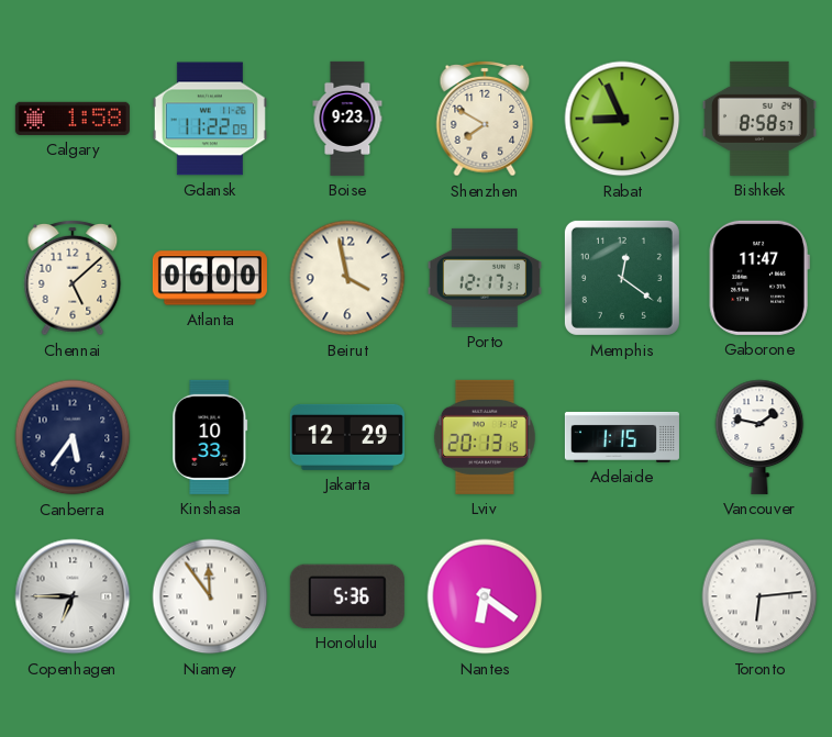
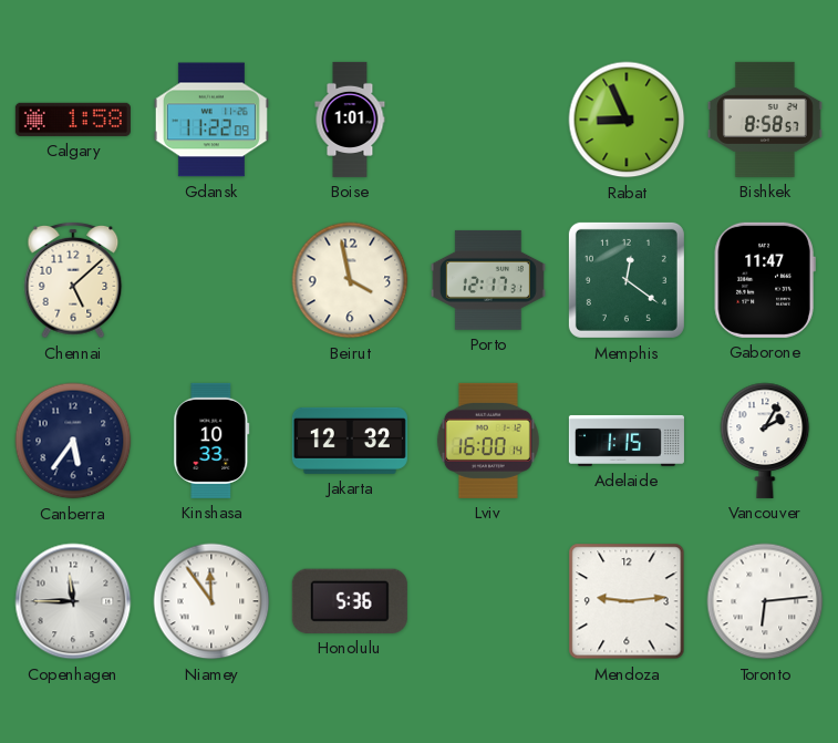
Boise: 9:23 -> 1:01 (350, 120)
Shenzhen: 7:50 -> none (485, 119)
Atlanta: 06:00 -> none (210, 278)
Jakarta: 12:29 -> 12:32 (350, 441)
Lviv: 20:13 -> 16:00 (488, 441)
Vancouver: 1:47 -> 2:05 (765, 441)
Copenhagen: 6:45 -> 11:45 (73, 601)
Nantes: 6:21 -> none (485, 596)
Mendoza: none -> 9:14 (627, 601)
